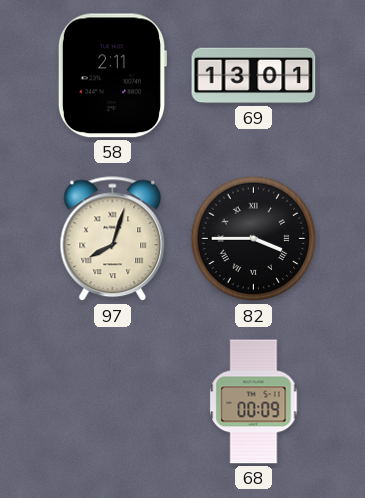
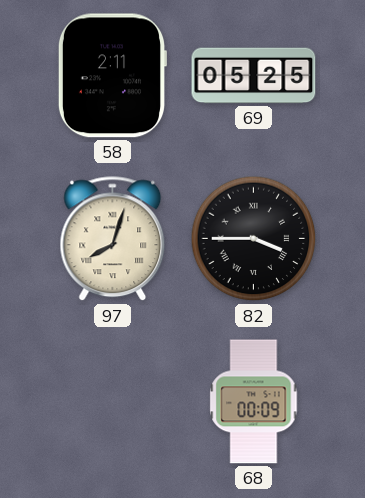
69: 13:01 -> 05:25 (254, 76)
